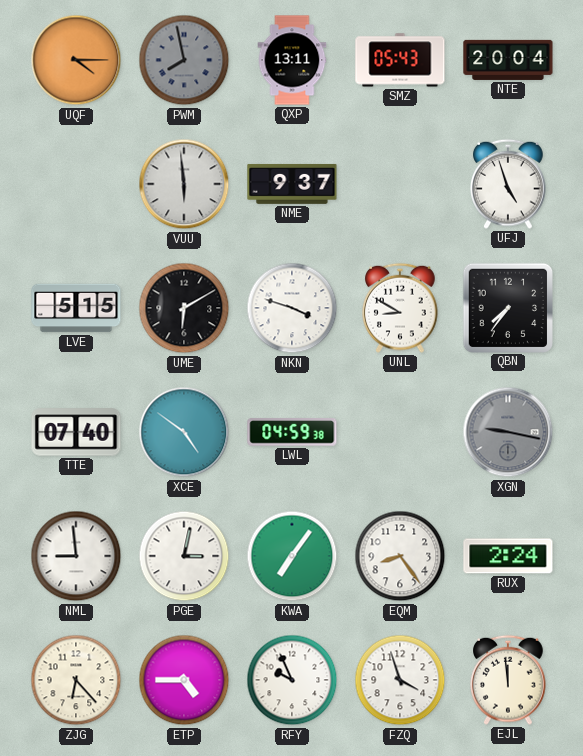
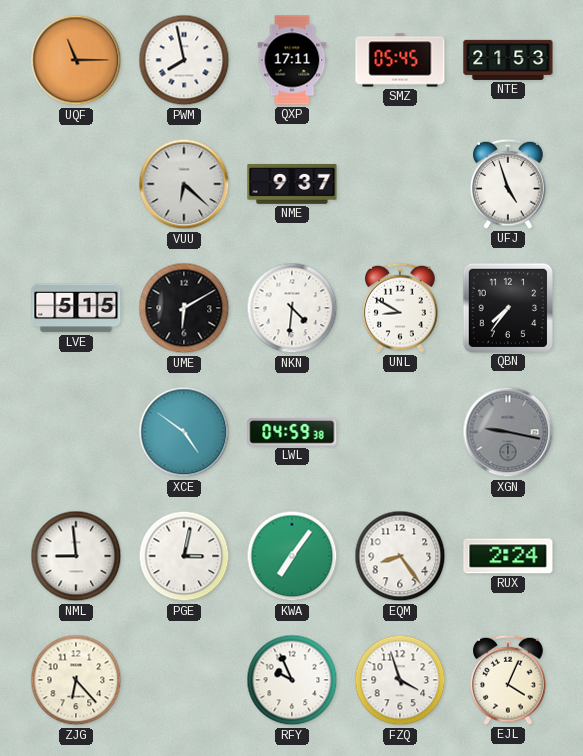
UQF: 4:15 -> 11:15 (76, 60)
PWM dial: grey -> white (184, 60)
QXP: 13:11 -> 17:11 (292, 60)
SMZ: 05:43 -> 05:45 (400, 60)
NTE: 20:04 -> 21:53 (508, 60)
VUU: 5:59 -> 6:22 (184, 184)
NKN: 3:48 -> 4:31 (292, 308)
TTE: 07:40 -> none (76, 432)
ETP: 4:45 -> none (184, 680)
EJL: 11:59 -> 4:04 (508, 680)
